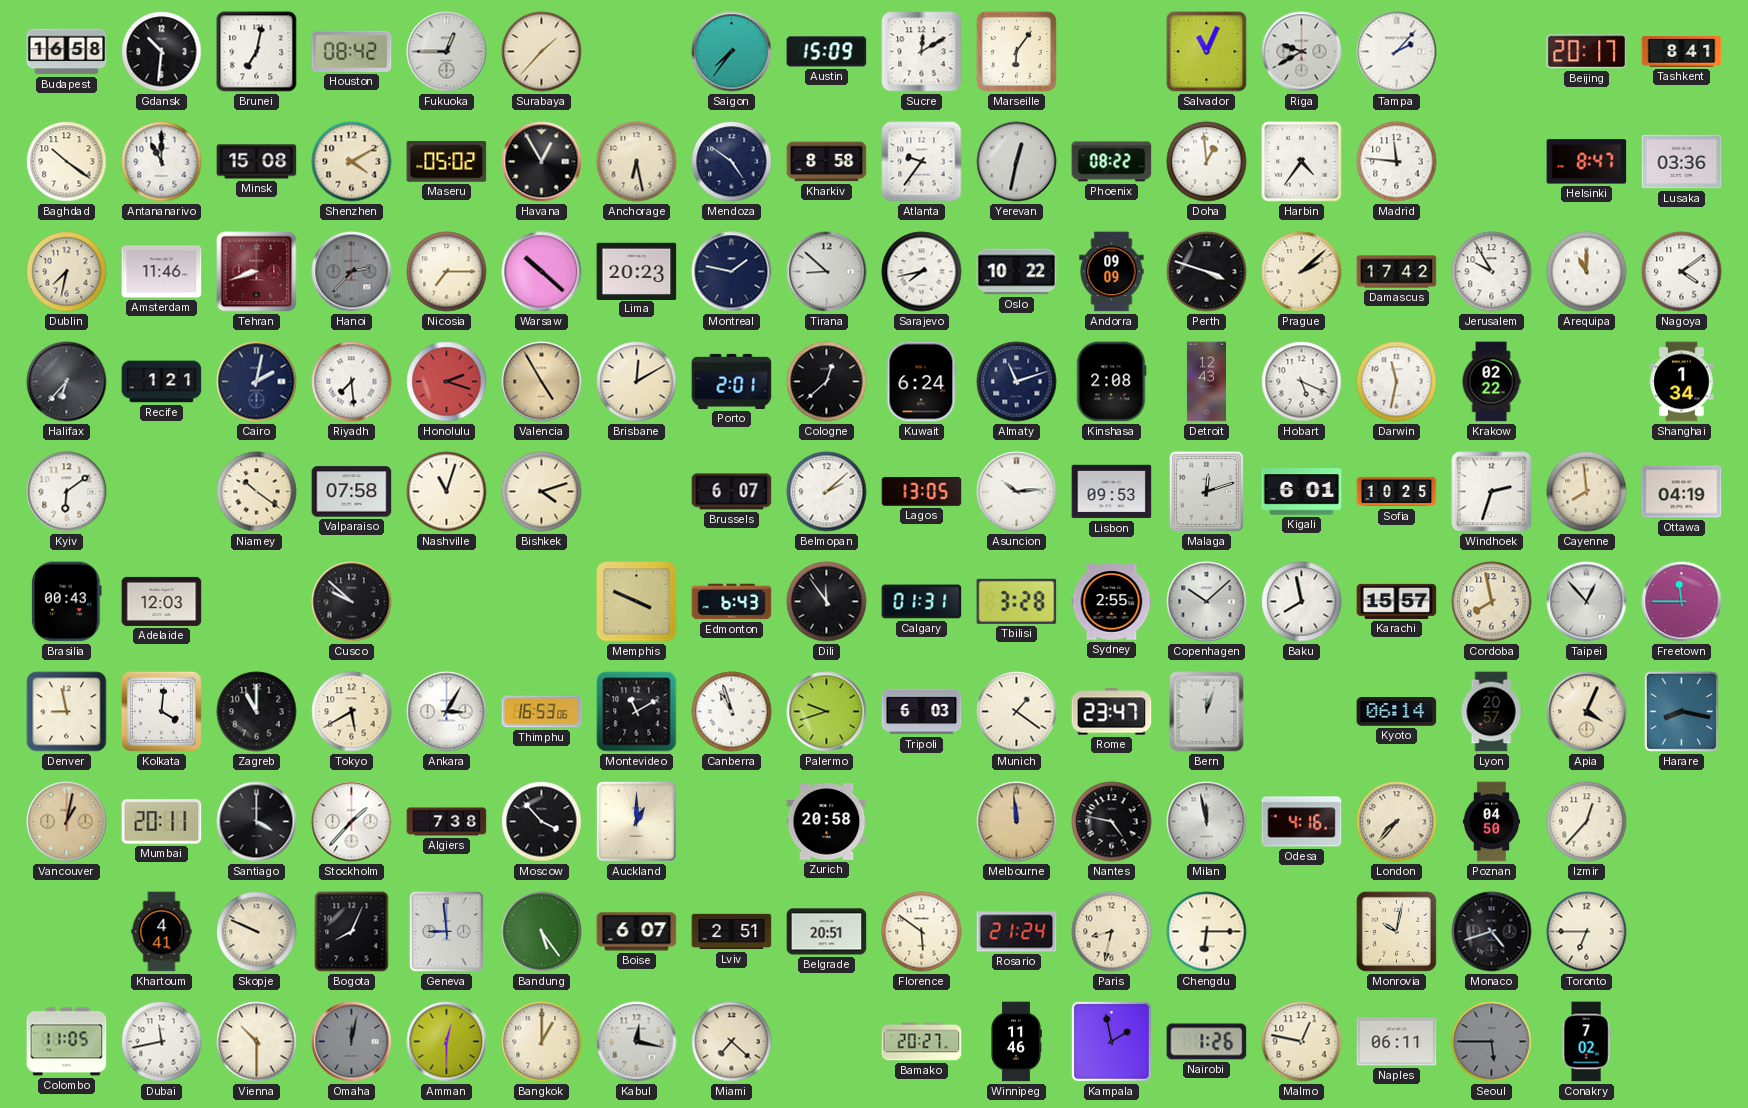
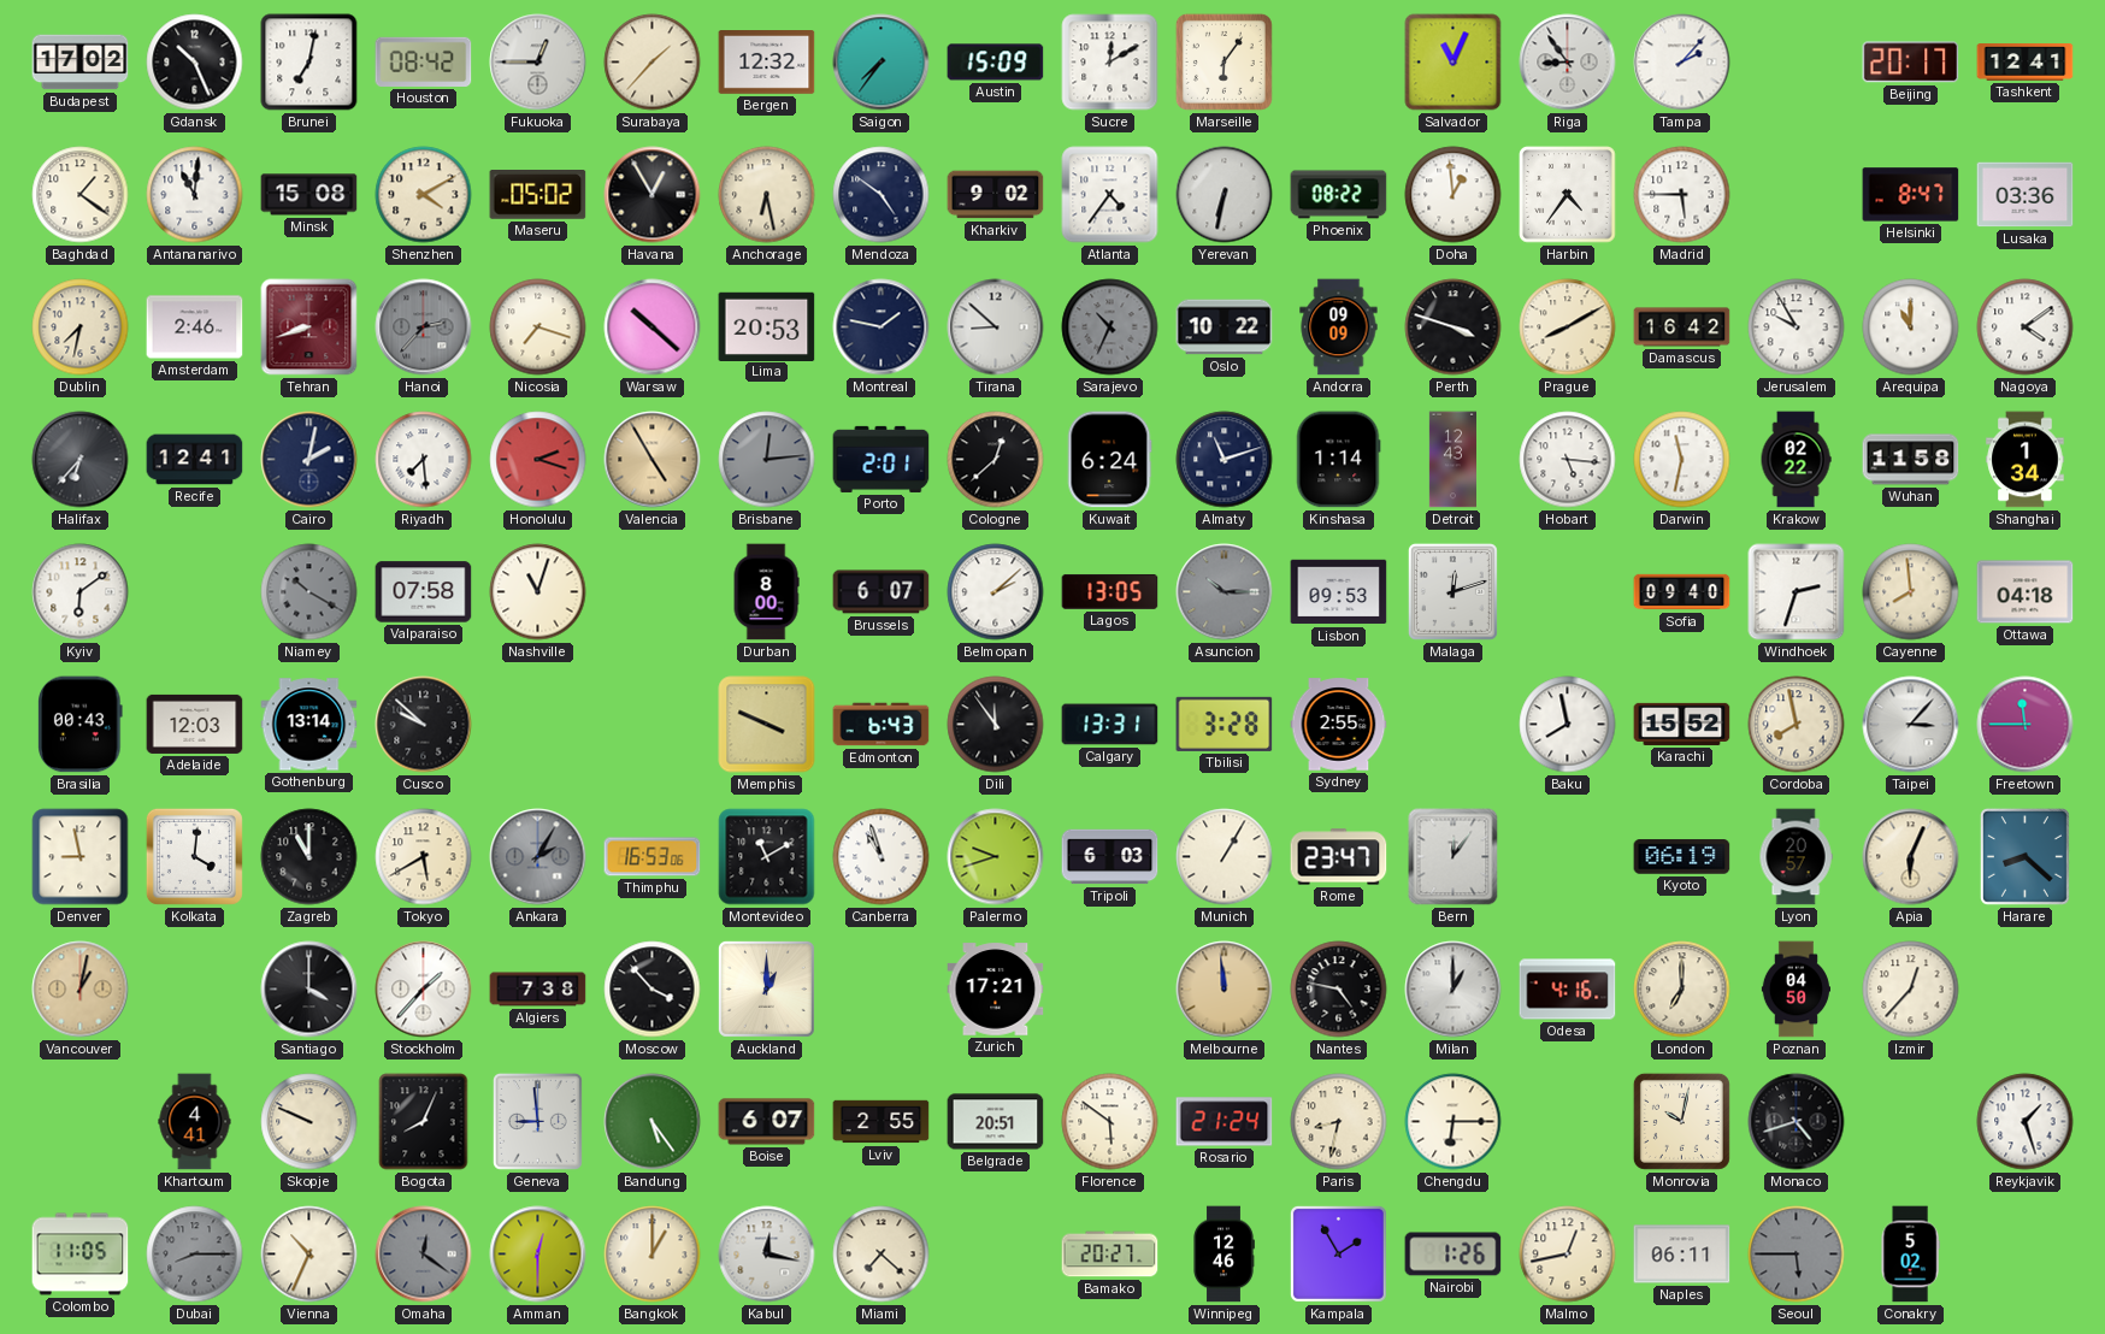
Budapest: 16:58 -> 17:02 (81, 63)
Gdansk: 10:31 -> 10:26 (195, 63)
Bergen: none -> 12:32 (767, 63)
Riga: 9:40 -> 8:54 (1568, 63)
Tashkent: 8:41 -> 12:41 (2026, 63)
Baghdad: 10:21 -> 1:21 (81, 195)
Antananarivo: 11:00 -> 11:01 (195, 195)
Kharkiv: 8:58 -> 9:02 (996, 195)
Atlanta: 9:36 -> 4:36 (1110, 195)
Yerevan: 12:32 -> 6:32 (1225, 195)
Madrid: 11:46 -> 5:45 (1682, 195)
Amsterdam: 11:46 -> 2:46 (195, 327)
Nicosia: 7:15 -> 7:18 (538, 327)
Lima: 20:23 -> 20:53 (767, 326)
Sarajevo: 7:43 -> 10:34 (1110, 327)
Sarajevo dial: white -> grey (1110, 327)
Prague: 2:08 -> 8:10 (1568, 327)
Damascus: 17:42 -> 16:42 (1682, 327)
Recife: 1:21 -> 12:41 (195, 460)
Brisbane: 12:10 -> 12:14 (767, 460)
Brisbane dial: cream -> grey (767, 460)
Kinshasa: 2:08 -> 1:14 (1338, 460)
Hobart: 5:19 -> 5:16 (1568, 460)
Wuhan: none -> 11:58 (1911, 460)
Niamey: 10:21 -> 10:20 (309, 592)
Niamey dial: cream -> grey (309, 592)
Bishkek: 4:12 -> none (542, 492)
Durban: none -> 8:00 (766, 592)
Asuncion: 10:14 -> 10:15 (1225, 592)
Asuncion dial: white -> grey (1225, 592)
Kigali: 6:01 -> none (1302, 492)
Sofia: 10:25 -> 09:40 (1682, 592)
Ottawa: 04:19 -> 04:18 (2026, 592)
Gothenburg: none -> 13:14 (309, 725)
Calgary: 01:31 -> 13:31 (1110, 725)
Copenhagen: 10:08 -> none (1207, 602)
Karachi: 15:57 -> 15:52 (1682, 724)
Taipei: 12:53 -> 3:07 (1911, 725)
Ankara: 3:05 -> 2:05 (538, 857)
Ankara dial: white -> grey (538, 857)
Munich: 1:21 -> 1:05 (1225, 857)
Bern: 12:03 -> 12:06 (1454, 857)
Kyoto: 06:14 -> 06:19 (1682, 857)
Apia: 4:04 -> 6:04 (1911, 857)
Harare: 8:17 -> 8:22 (2024, 857)
Mumbai: 20:11 -> none (162, 822)
Zurich: 20:58 -> 17:21 (996, 990)
Milan: 11:58 -> 1:00 (1454, 990)
London: 7:37 -> 7:00 (1682, 990)
Lviv: 2:51 -> 2:55 (881, 1122)
Toronto: 6:45 -> none (1587, 932)
Reykjavik: none -> 1:27 (2026, 1122)
Dubai: 11:43 -> 8:15 (195, 1255)
Dubai dial: white -> grey (195, 1255)
Vienna: 10:30 -> 10:34 (309, 1255)
Omaha: 12:02 -> 12:21 (424, 1255)
Winnipeg: 11:46 -> 12:46 (1224, 1255)
Kampala: 1:58 -> 1:55 (1338, 1253)
Malmo: 12:47 -> 12:43 (1568, 1255)
Conakry: 7:02 -> 5:02 (1910, 1255)
